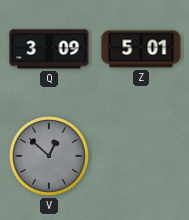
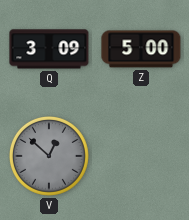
Z: 5:01 -> 5:00 (141, 49)
